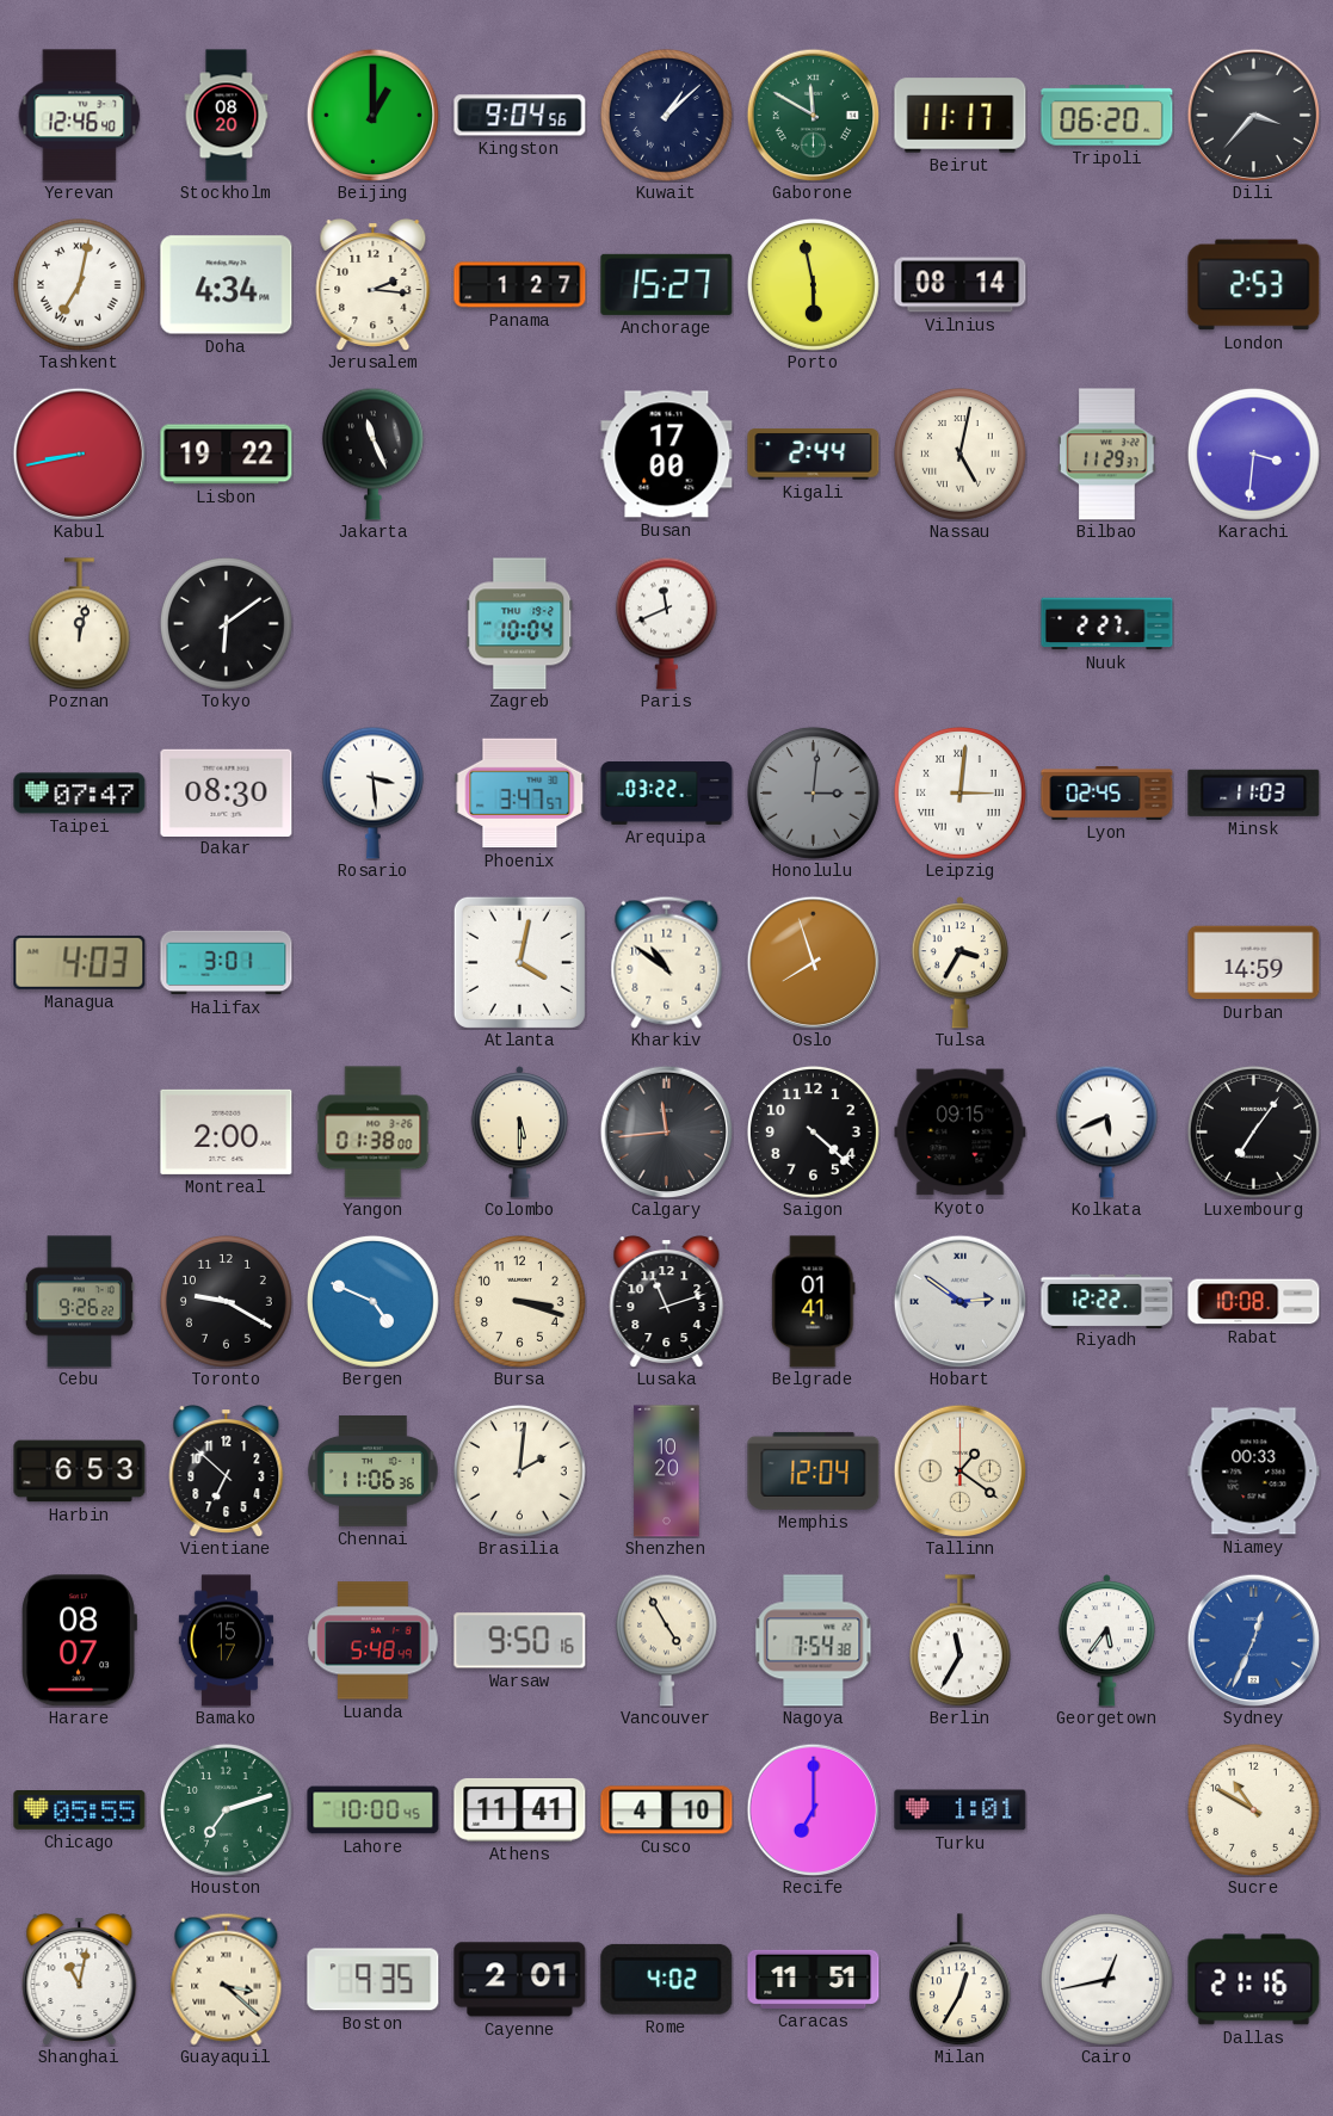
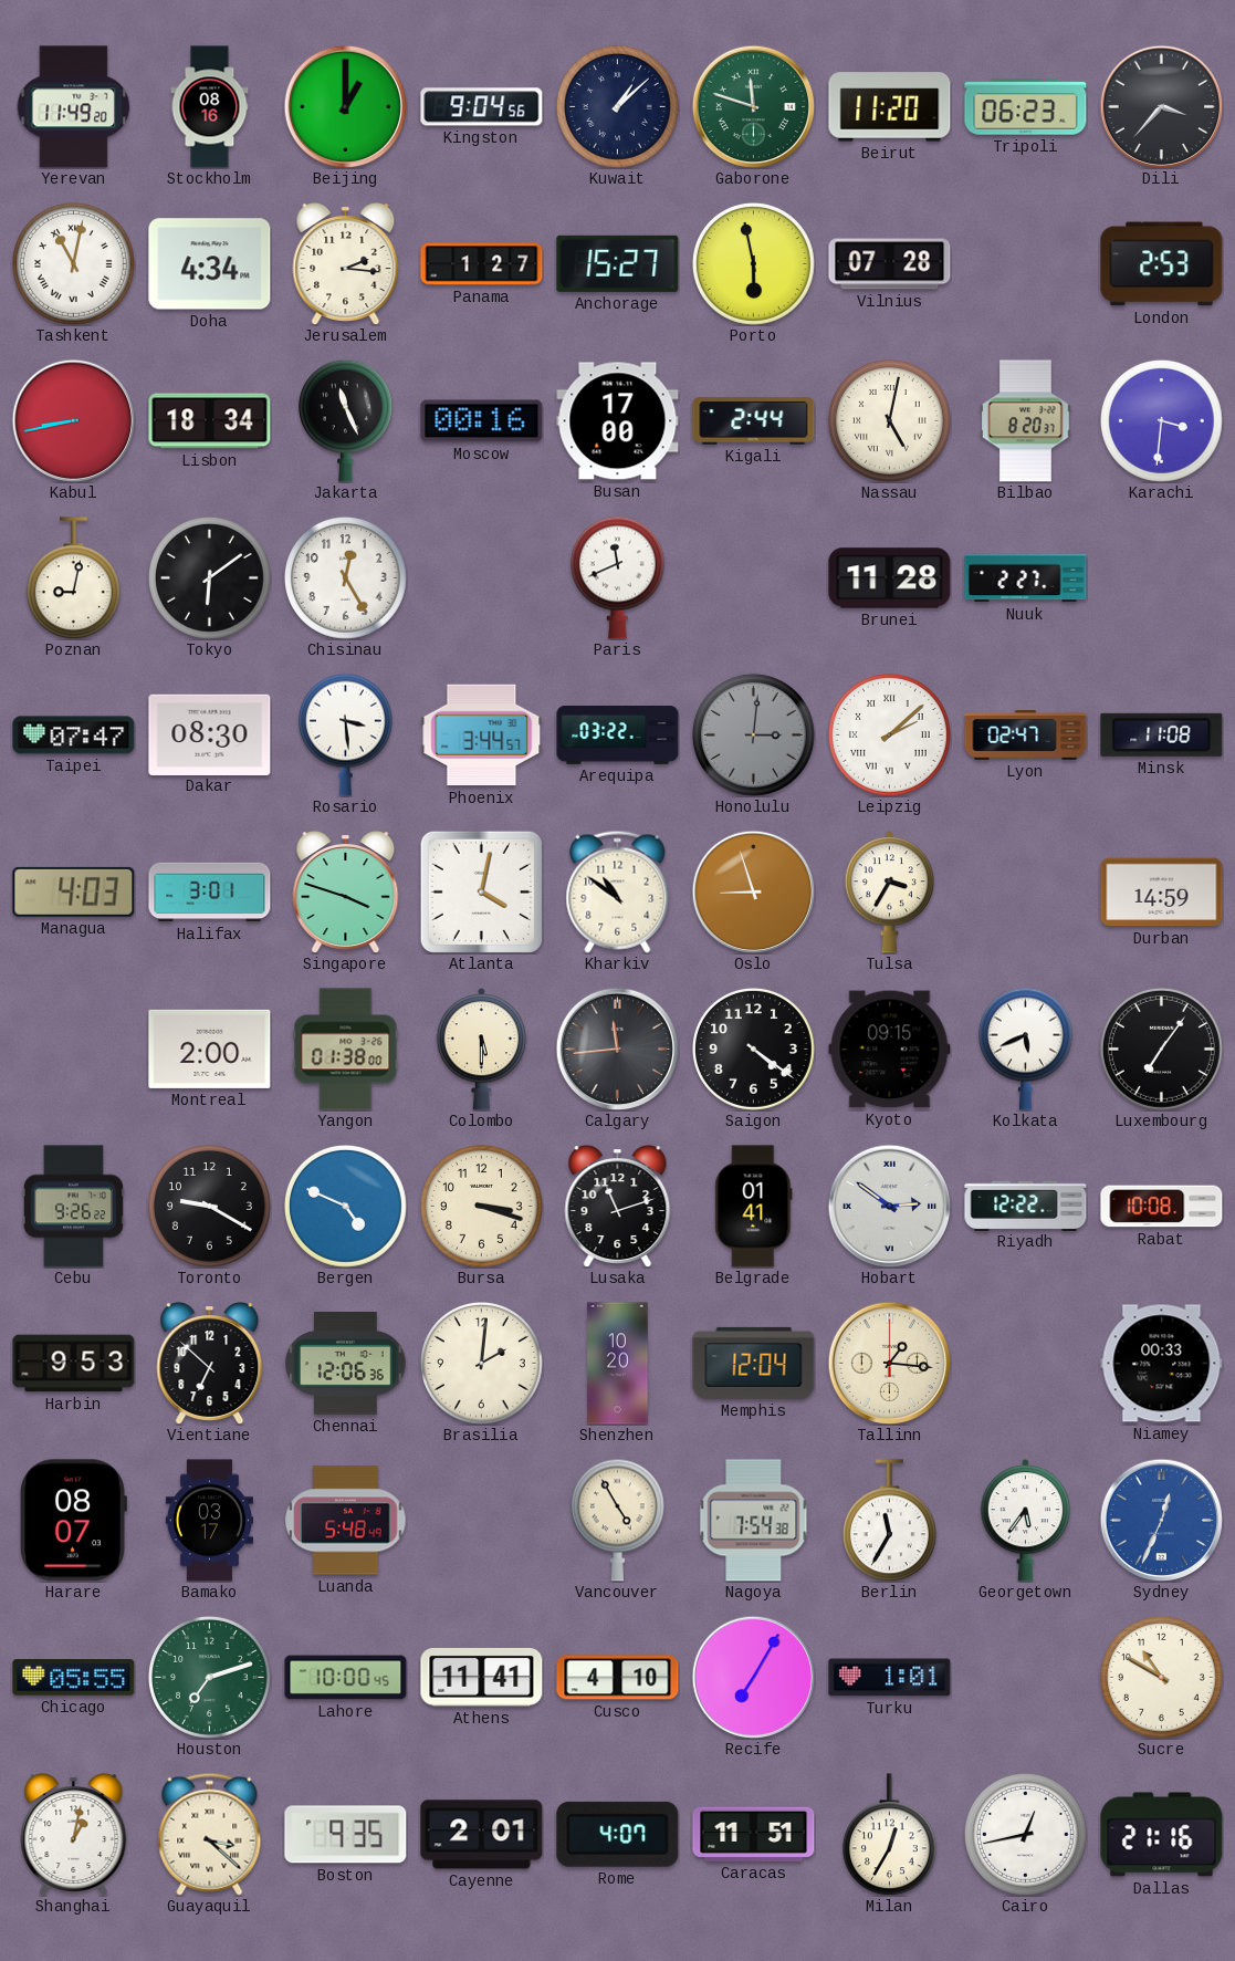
Yerevan: 12:46 -> 11:49 (74, 107)
Stockholm: 08:20 -> 08:16 (210, 107)
Gaborone: 11:50 -> 11:48 (753, 106)
Beirut: 11:17 -> 11:20 (890, 107)
Tripoli: 06:20 -> 06:23 (1026, 107)
Tashkent: 7:02 -> 11:02 (73, 263)
Vilnius: 08:14 -> 07:28 (890, 264)
Lisbon: 19:22 -> 18:34 (210, 421)
Moscow: none -> 00:16 (482, 421)
Bilbao: 11:29 -> 8:20 (1026, 421)
Poznan: 12:02 -> 9:02 (73, 578)
Chisinau: none -> 12:25 (345, 577)
Zagreb: 10:04 -> none (520, 624)
Brunei: none -> 11:28 (890, 578)
Phoenix: 3:47 -> 3:44 (482, 736)
Leipzig: 3:01 -> 2:08 (889, 734)
Lyon: 02:45 -> 02:47 (1026, 736)
Minsk: 11:03 -> 11:08 (1162, 734)
Singapore: none -> 3:48 (346, 893)
Oslo: 7:57 -> 8:57 (753, 891)
Saigon: 4:22 -> 4:21 (753, 1049)
Harbin: 6:53 -> 9:53 (74, 1364)
Chennai: 11:06 -> 12:06 (346, 1364)
Tallinn: 1:21 -> 1:16 (889, 1363)
Bamako: 15:17 -> 03:17 (209, 1521)
Warsaw: 9:50 -> none (520, 1641)
Recife: 7:00 -> 7:05 (753, 1677)
Shanghai: 11:02 -> 1:02 (74, 1835)
Rome: 4:02 -> 4:07 (618, 1834)
